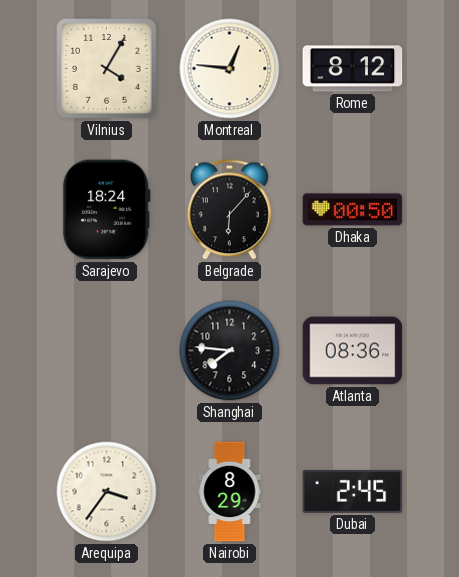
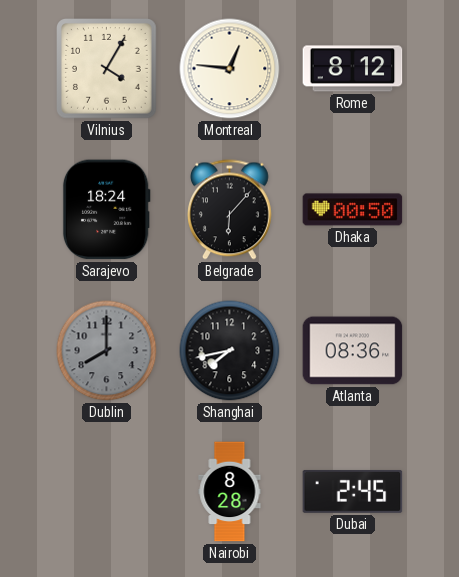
Dublin: none -> 8:00 (107, 351)
Shanghai: 7:46 -> 7:43 (230, 351)
Arequipa: 3:36 -> none (107, 492)
Nairobi: 8:29 -> 8:28 (230, 492)
